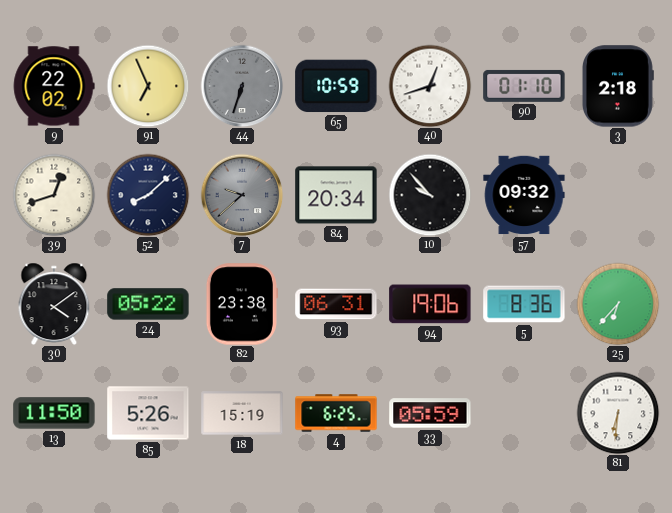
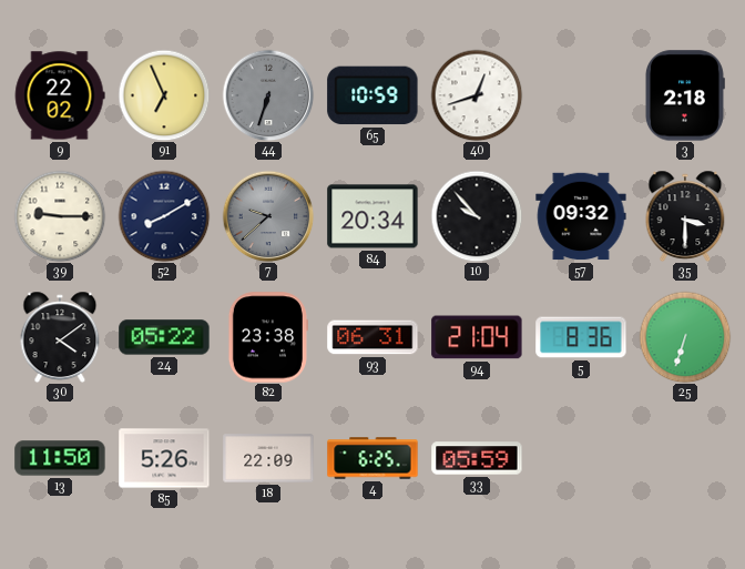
90: 01:10 -> none (524, 86)
39: 12:42 -> 9:15 (60, 216)
52: 8:08 -> 8:10 (164, 216)
35: none -> 3:30 (685, 216)
94: 19:06 -> 21:04 (477, 337)
25: 6:37 -> 6:33 (685, 337)
18: 15:19 -> 22:09 (268, 458)
81: 6:31 -> none (618, 413)
